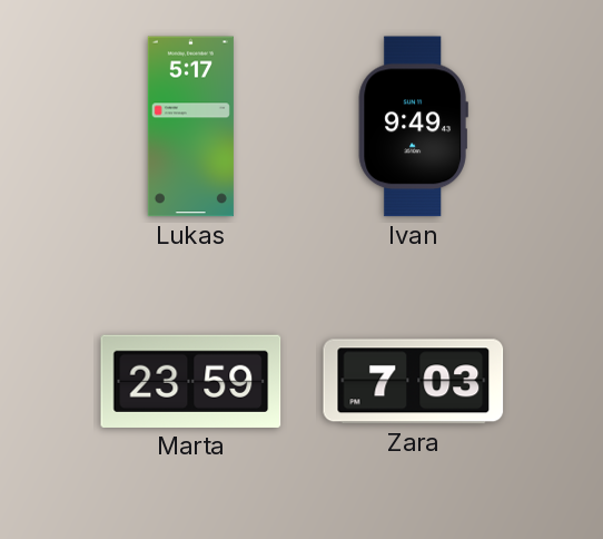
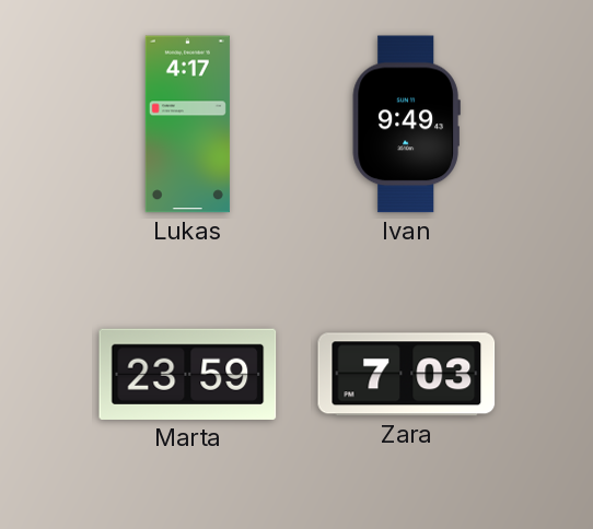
Lukas: 5:17 -> 4:17 (187, 125)
